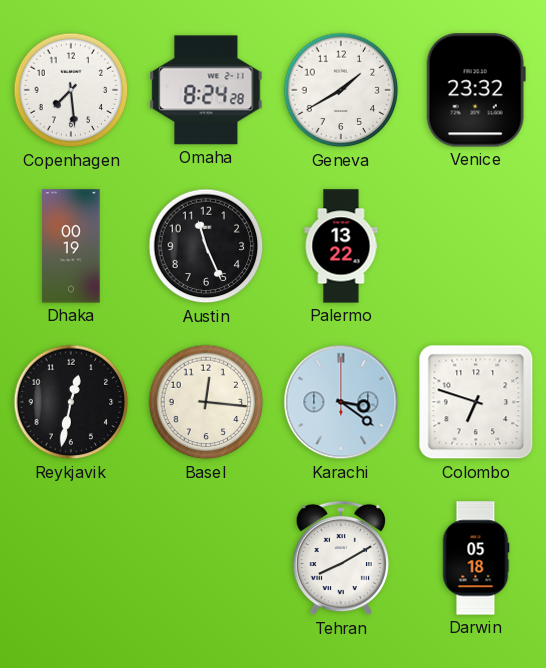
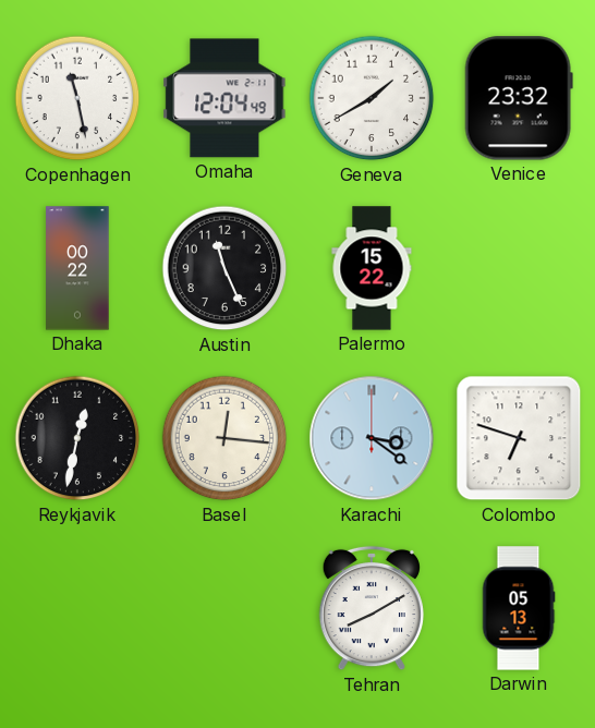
Copenhagen: 7:29 -> 11:28 (77, 98)
Omaha: 8:24 -> 12:04 (224, 98)
Dhaka: 00:19 -> 00:22 (77, 268)
Palermo: 13:22 -> 15:22 (372, 268)
Darwin: 05:18 -> 05:13 (519, 608)
